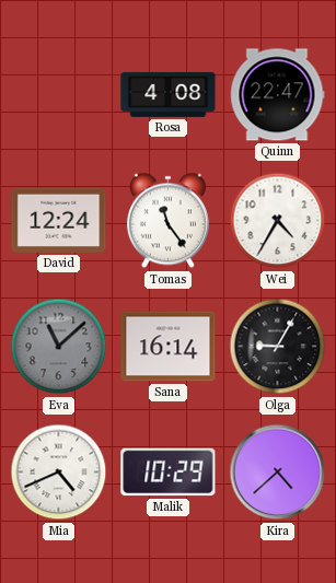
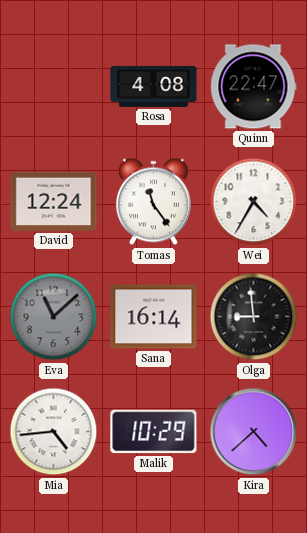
Olga: 9:05 -> 8:59 (254, 317)
Mia: 4:41 -> 4:44 (54, 432)
